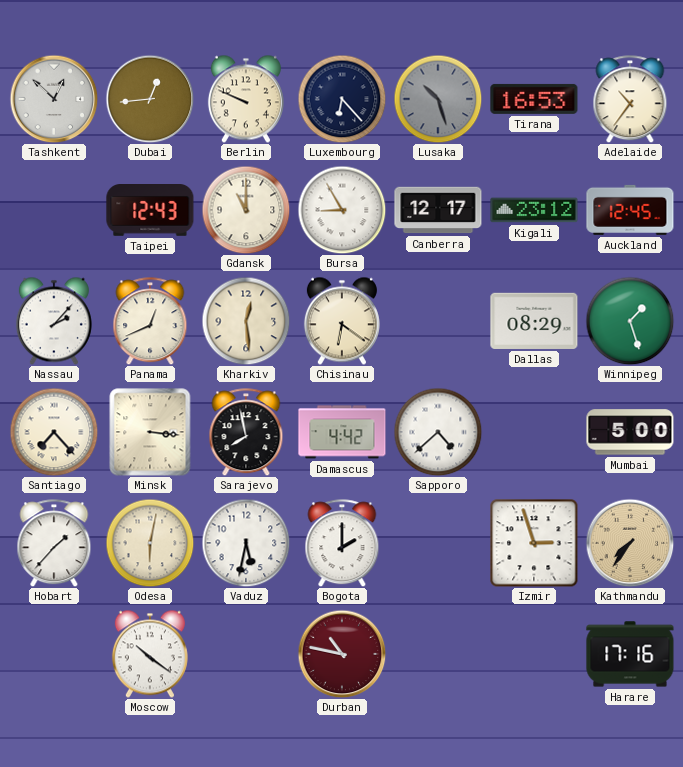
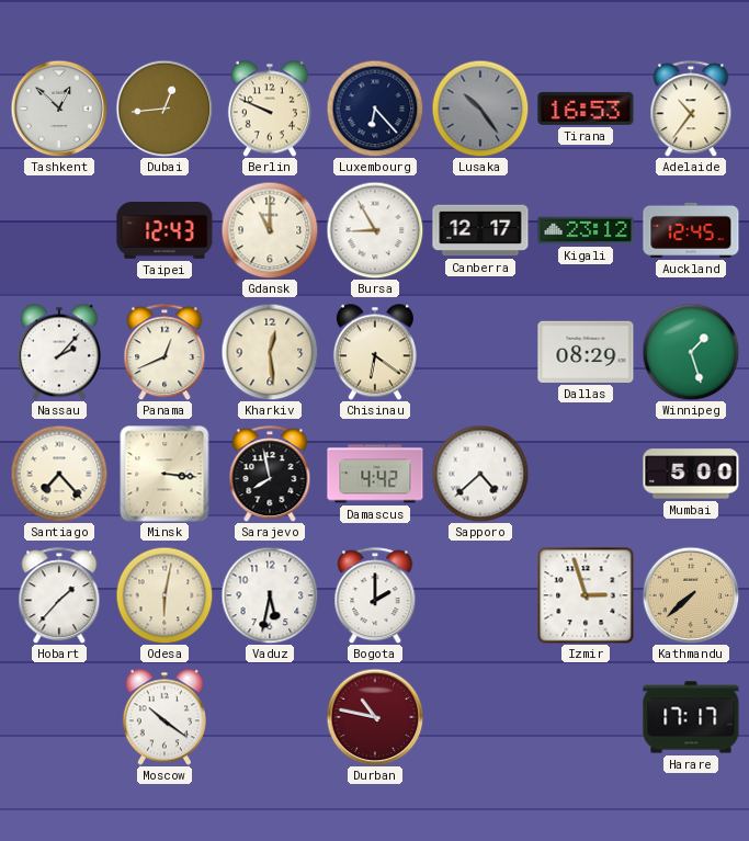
Lusaka: 10:27 -> 10:24 (480, 109)
Kathmandu: 7:36 -> 7:38 (691, 595)
Harare: 17:16 -> 17:17 (691, 717)
